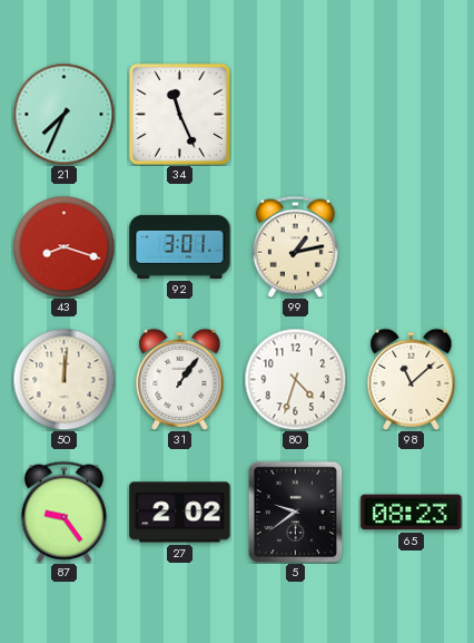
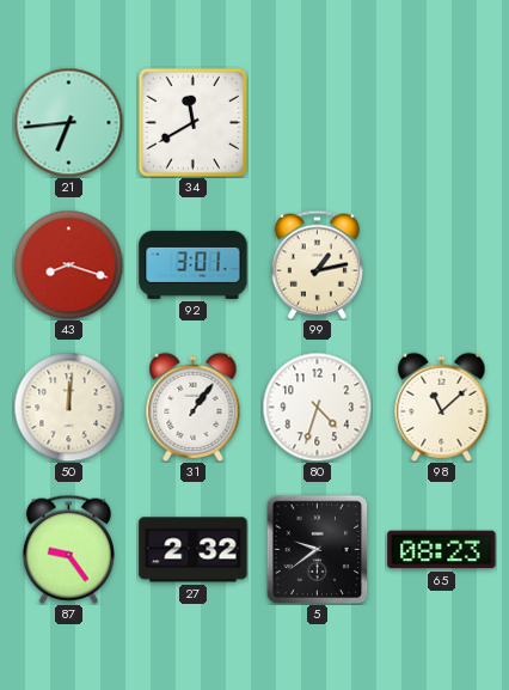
21: 7:34 -> 6:44 (68, 122)
34: 11:26 -> 11:40 (192, 122)
27: 2:02 -> 2:32 (194, 550)
